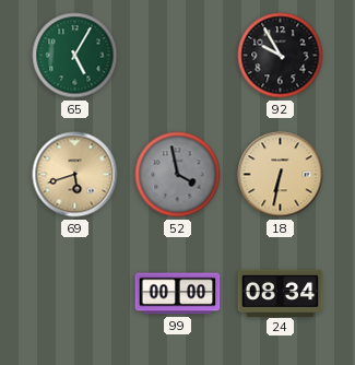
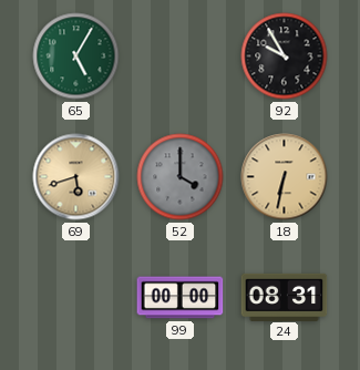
52: 3:58 -> 4:00 (181, 177)
24: 08:34 -> 08:31 (285, 297)
